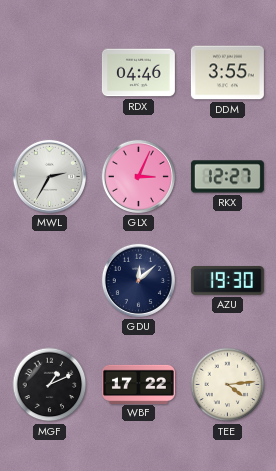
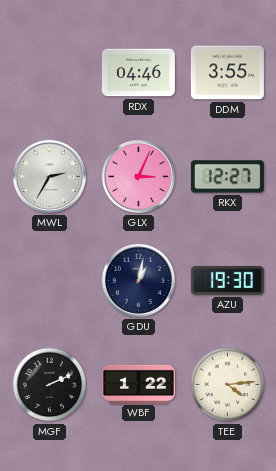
GDU: 12:08 -> 1:02 (138, 280)
MGF: 1:11 -> 2:11 (50, 385)
WBF: 17:22 -> 1:22 (138, 384)
